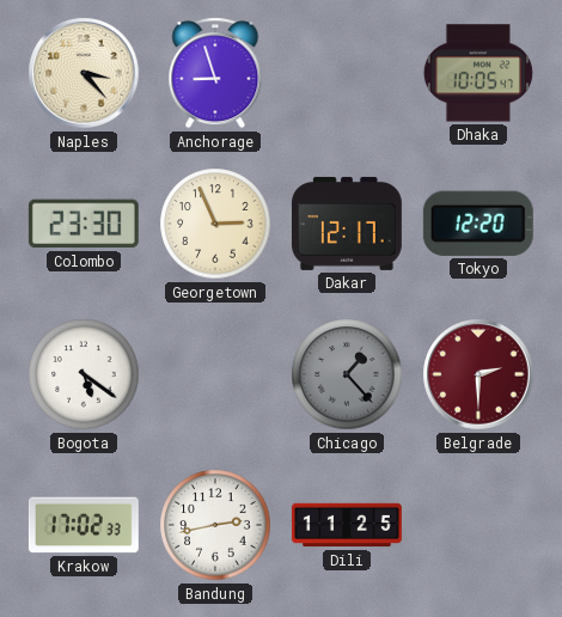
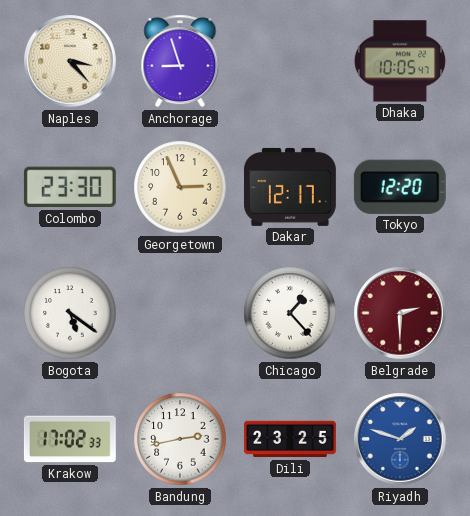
Chicago dial: grey -> white (290, 313)
Dili: 11:25 -> 23:25 (290, 439)
Riyadh: none -> 1:48 (400, 439)
